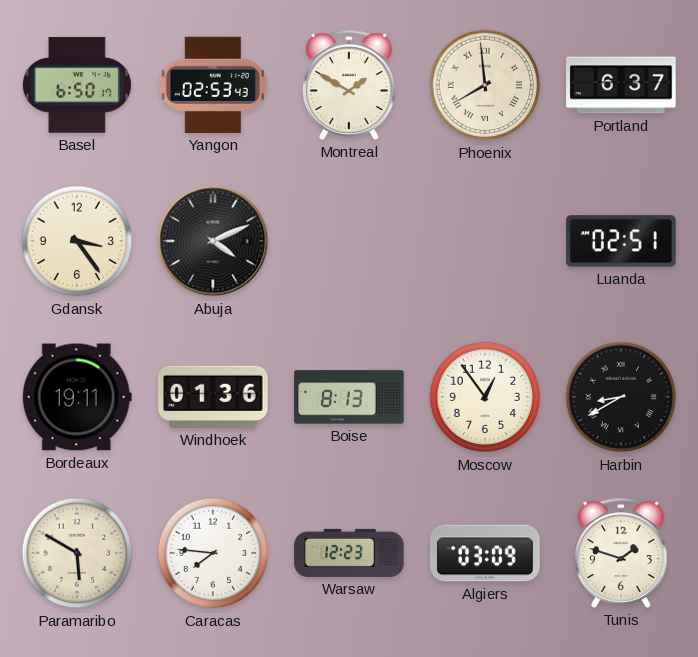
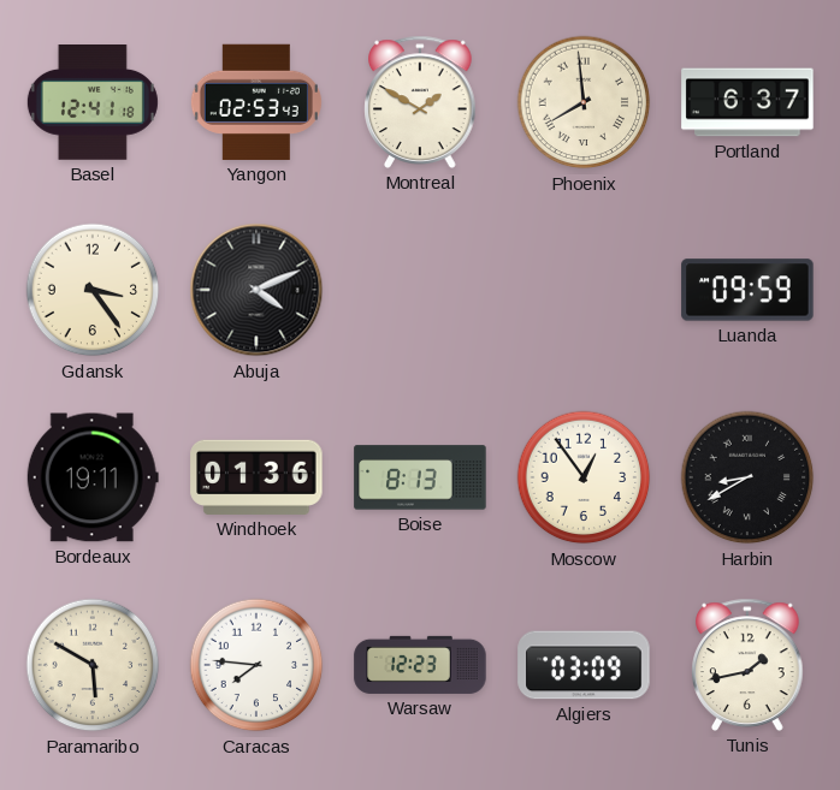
Basel: 6:50 -> 12:41 (93, 103)
Luanda: 02:51 -> 09:59 (747, 290)
Tunis: 1:48 -> 1:43 (747, 665)
